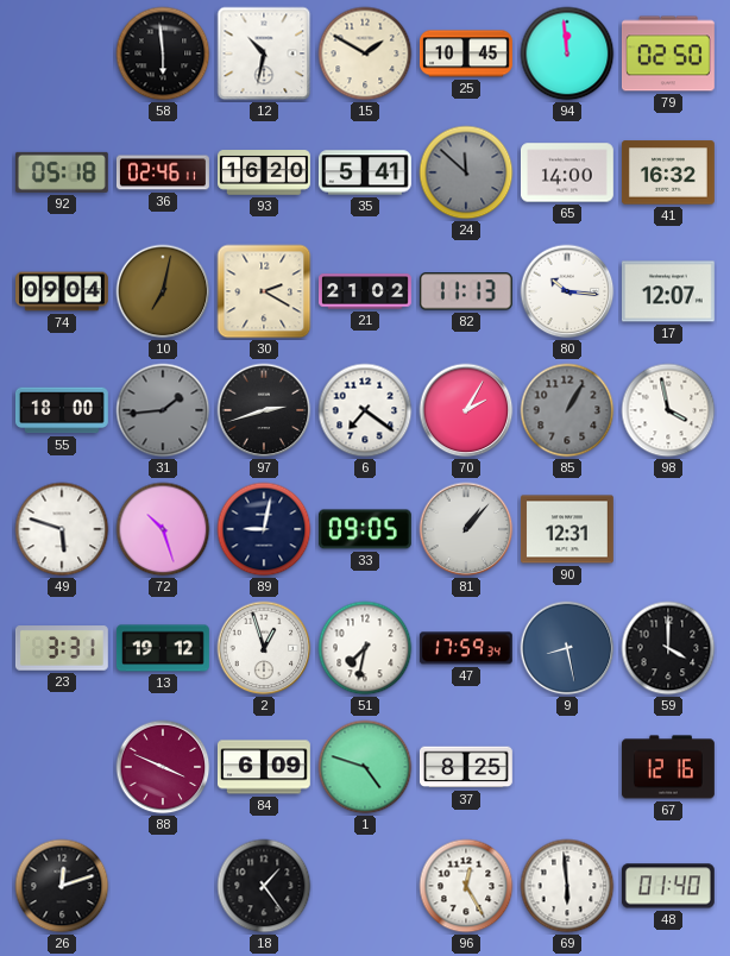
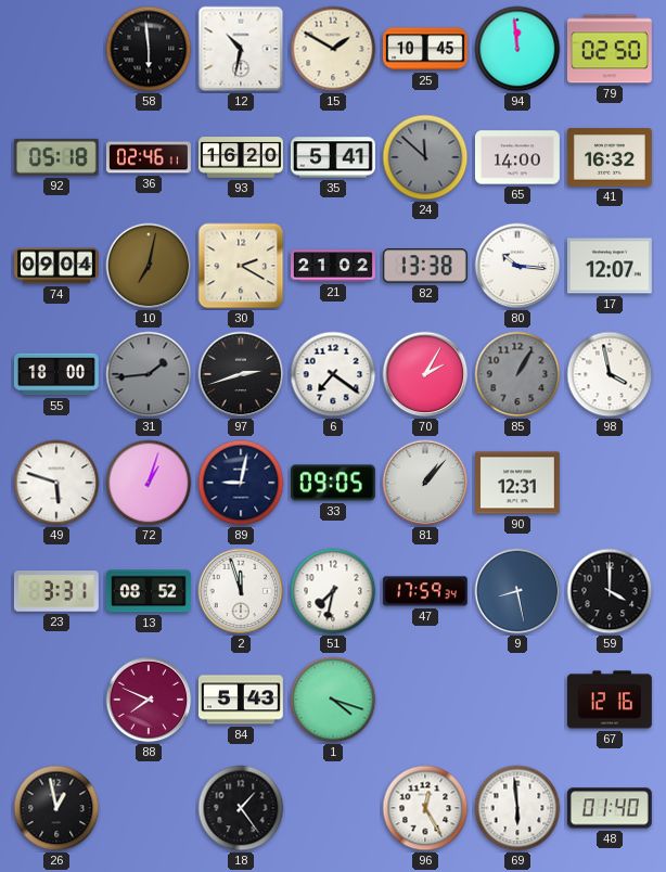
82: 11:13 -> 13:38 (425, 266)
72: 10:27 -> 1:03 (149, 483)
13: 19:12 -> 08:52 (149, 591)
2: 12:57 -> 11:57 (241, 591)
88: 3:49 -> 7:49 (149, 700)
84: 6:09 -> 5:43 (241, 700)
1: 4:48 -> 4:18 (333, 700)
37: 8:25 -> none (466, 767)
26: 12:12 -> 12:58 (56, 808)
